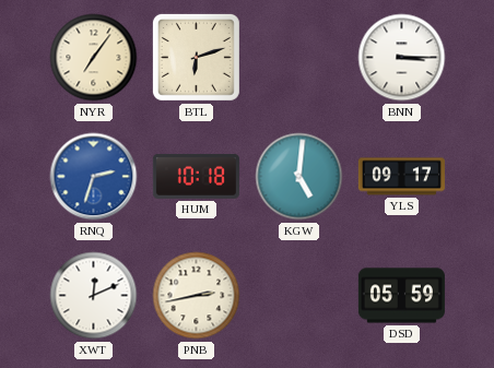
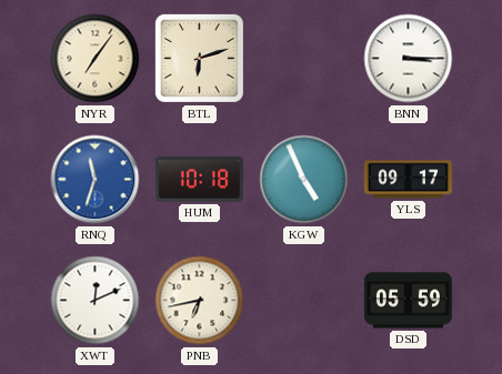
RNQ: 2:33 -> 11:33 (96, 180)
KGW: 5:01 -> 4:56 (304, 180)
PNB: 2:43 -> 6:43 (200, 301)
